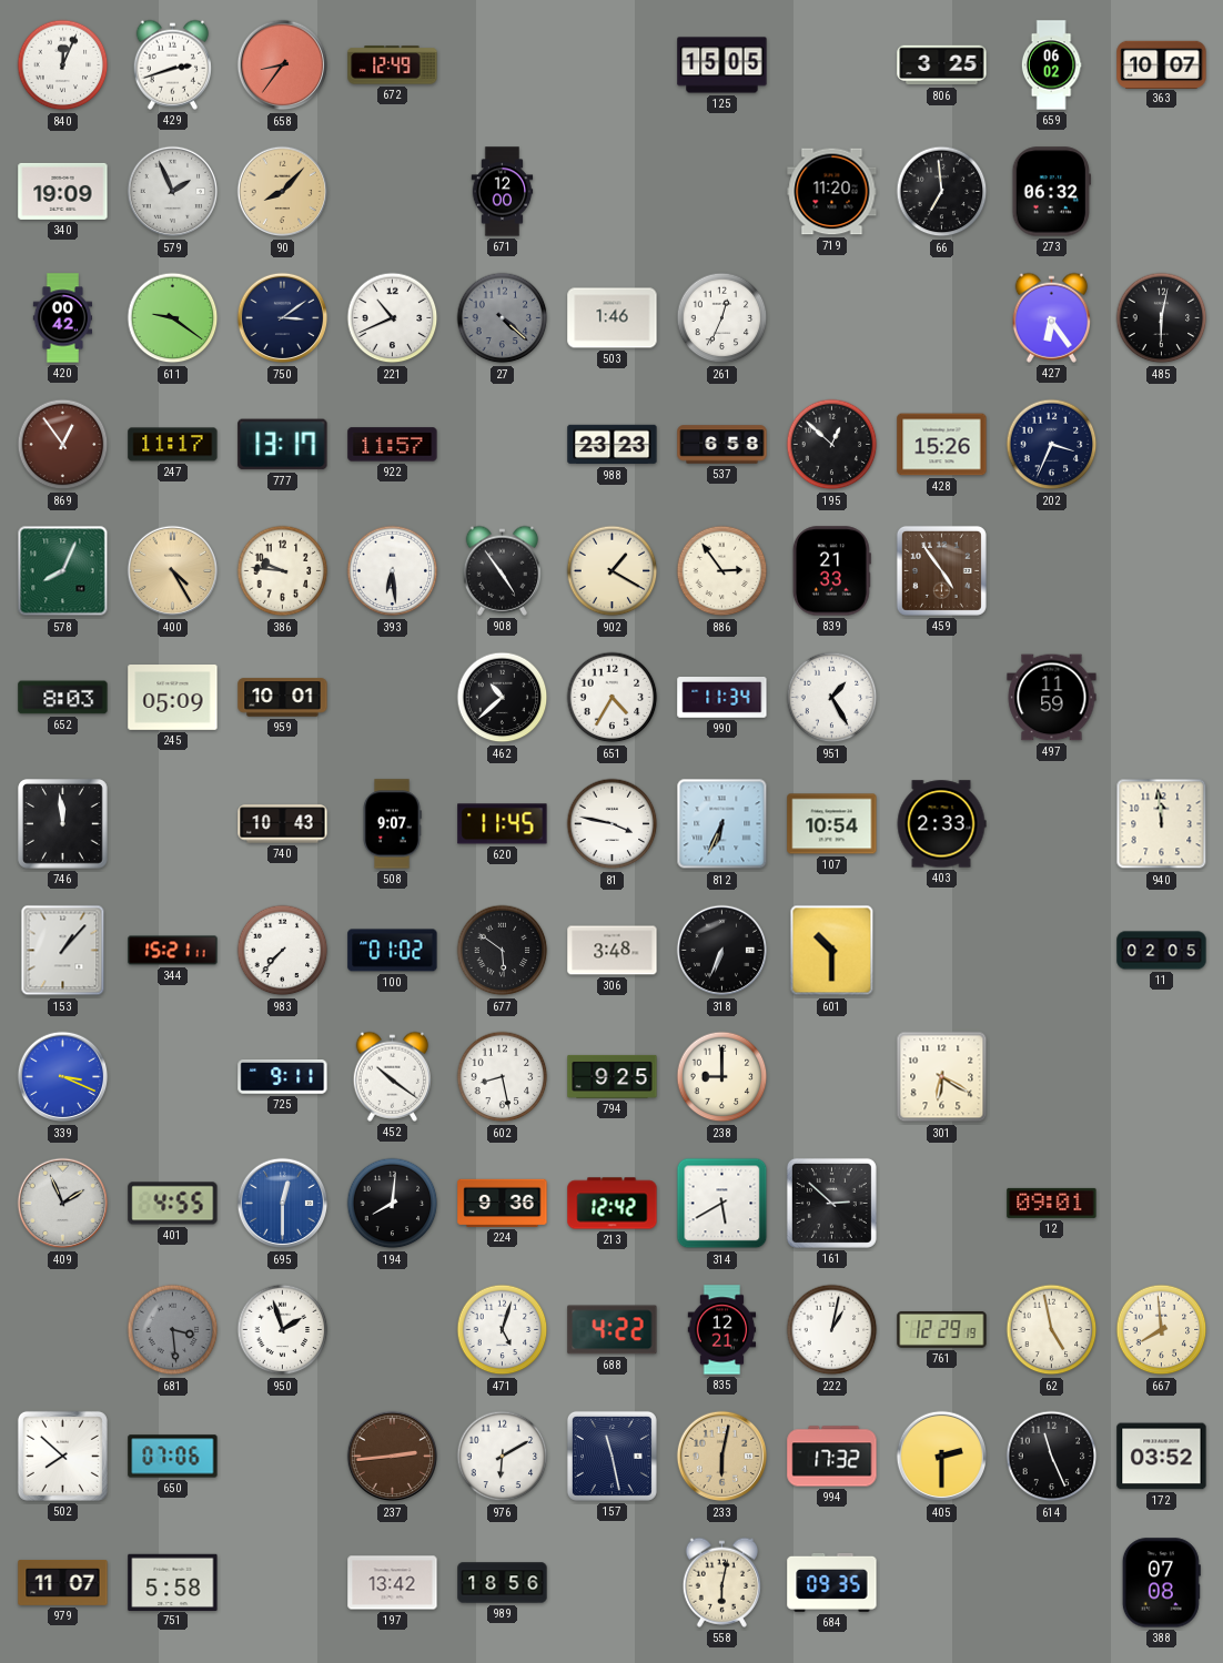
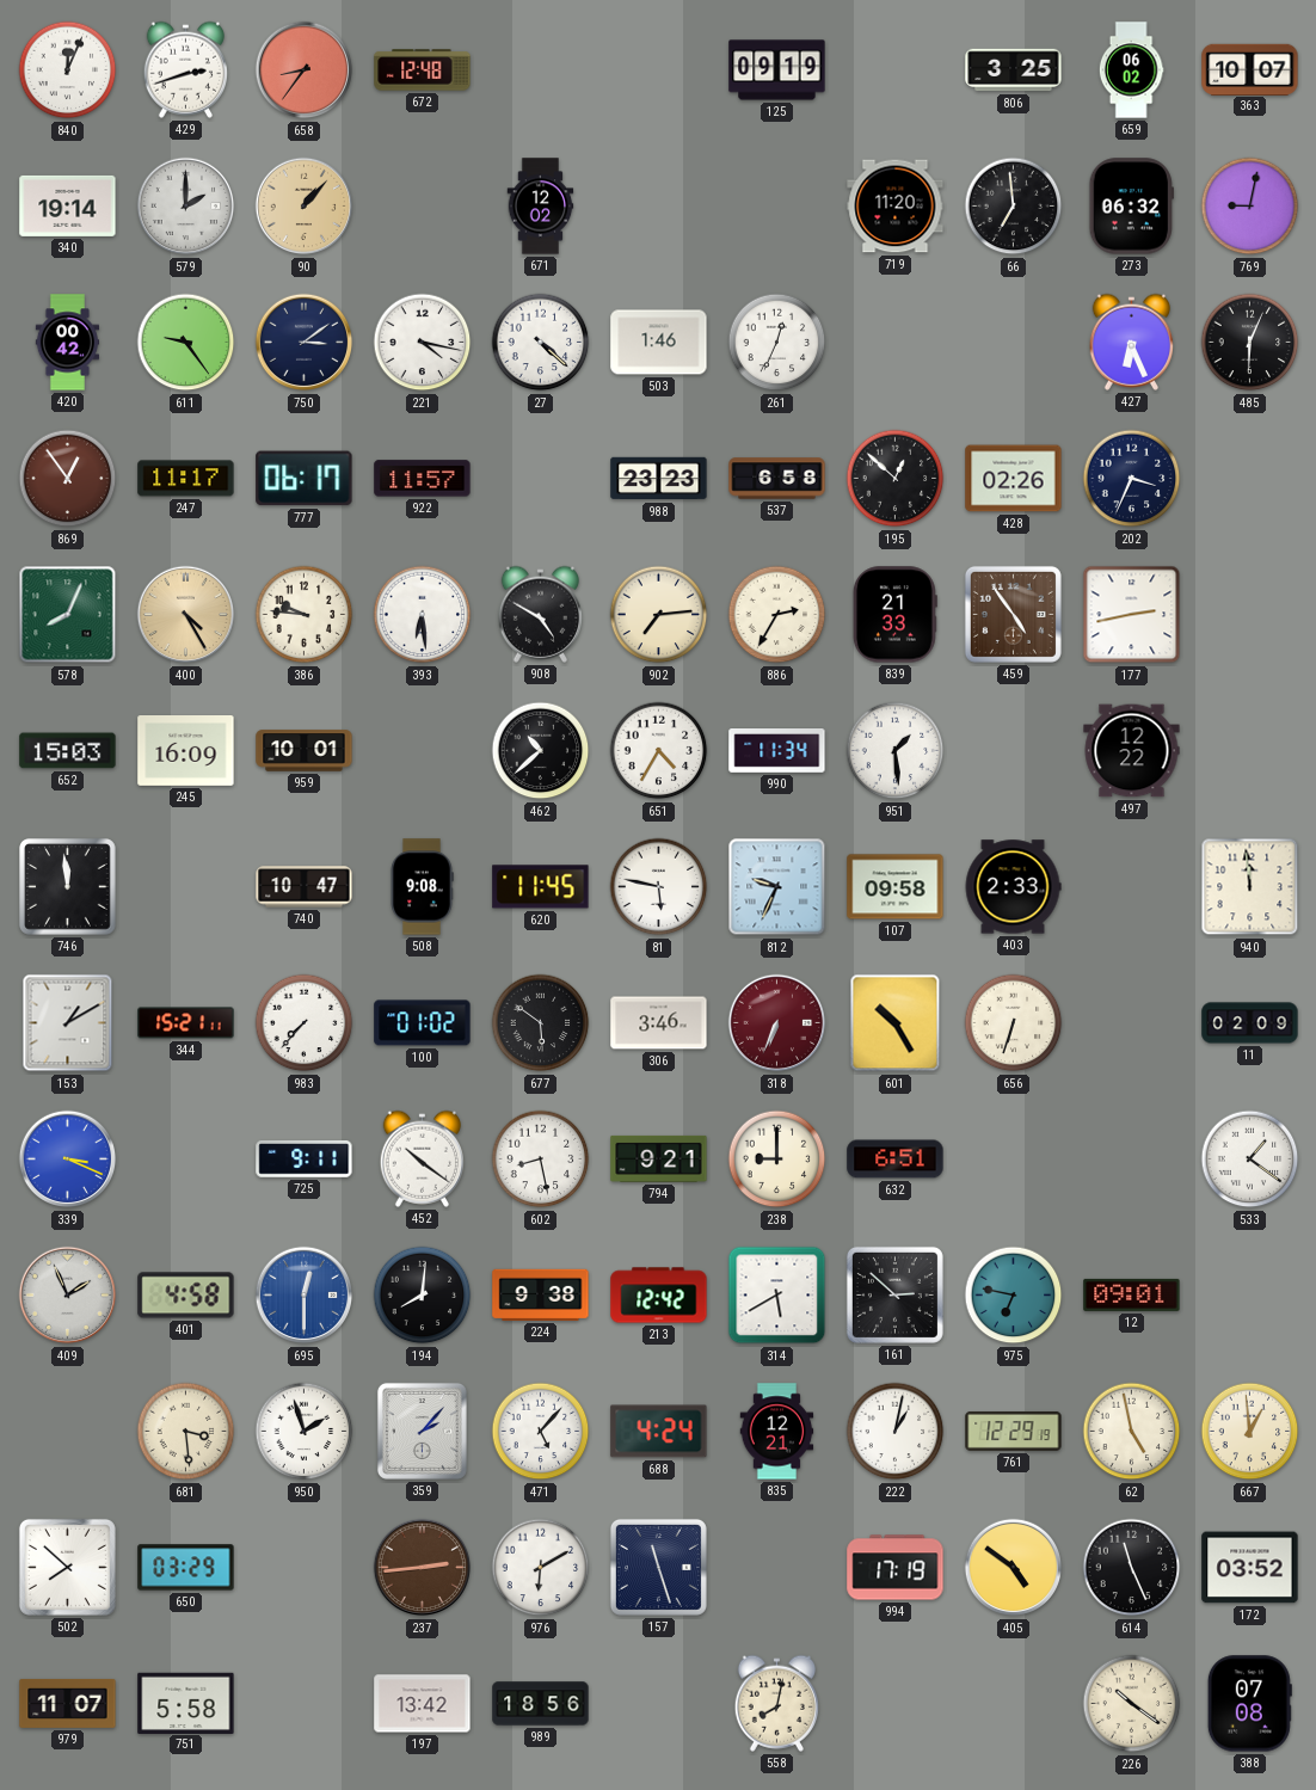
672: 12:49 -> 12:48 (423, 70)
125: 15:05 -> 09:19 (777, 70)
340: 19:09 -> 19:14 (68, 205)
579: 1:56 -> 2:00 (186, 207)
90: 8:07 -> 1:07 (305, 207)
671: 12:00 -> 12:02 (541, 207)
769: none -> 9:02 (1250, 207)
611: 9:21 -> 9:24 (186, 343)
221: 10:41 -> 4:17 (423, 343)
27 dial: grey -> white (541, 343)
427: 6:24 -> 6:26 (1131, 342)
485: 6:02 -> 6:04 (1250, 343)
777: 13:17 -> 06:17 (305, 479)
428: 15:26 -> 02:26 (1014, 479)
908: 4:54 -> 4:50 (540, 614)
902: 1:20 -> 7:14 (659, 615)
886: 2:54 -> 2:35 (777, 615)
177: none -> 2:43 (1132, 615)
652: 8:03 -> 15:03 (68, 751)
245: 05:09 -> 16:09 (186, 751)
951: 1:25 -> 1:29 (896, 751)
497: 11:59 -> 12:22 (1132, 751)
740: 10:43 -> 10:47 (305, 887)
508: 9:07 -> 9:08 (422, 887)
81: 3:47 -> 5:47 (659, 887)
812: 6:34 -> 9:34 (777, 887)
107: 10:54 -> 09:58 (896, 887)
153: 1:07 -> 1:10 (68, 1023)
306: 3:48 -> 3:46 (659, 1023)
318 dial: black -> burgundy (777, 1023)
601: 10:30 -> 10:25 (896, 1023)
656: none -> 6:33 (1014, 1023)
11: 02:05 -> 02:09 (1250, 1023)
794: 9:25 -> 9:21 (659, 1158)
632: none -> 6:51 (896, 1159)
301: 6:20 -> none (942, 1077)
533: none -> 1:21 (1250, 1159)
401: 4:55 -> 4:58 (186, 1296)
224: 9:36 -> 9:38 (541, 1294)
975: none -> 6:47 (1014, 1296)
681 dial: grey -> cream (186, 1432)
359: none -> 2:07 (422, 1431)
471: 5:03 -> 5:07 (541, 1432)
688: 4:22 -> 4:24 (659, 1432)
667: 7:59 -> 12:59 (1250, 1432)
650: 07:06 -> 03:29 (186, 1568)
157: 11:28 -> 11:27 (658, 1567)
233: 6:02 -> none (722, 1457)
994: 17:32 -> 17:19 (896, 1568)
405: 2:30 -> 4:51 (1014, 1568)
558: 6:02 -> 8:02 (776, 1703)
684: 09:35 -> none (832, 1582)
226: none -> 10:21 (1132, 1704)
